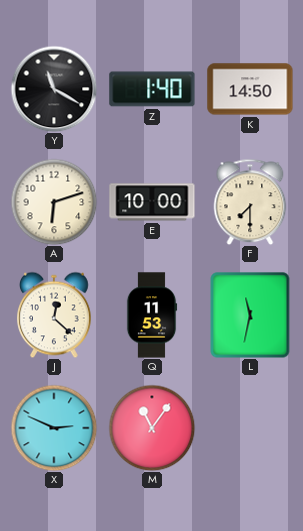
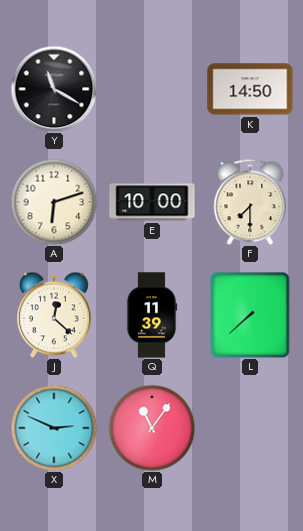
Z: 1:40 -> none (152, 89)
Q: 11:53 -> 11:39 (152, 315)
L: 11:32 -> 7:38 (250, 315)
